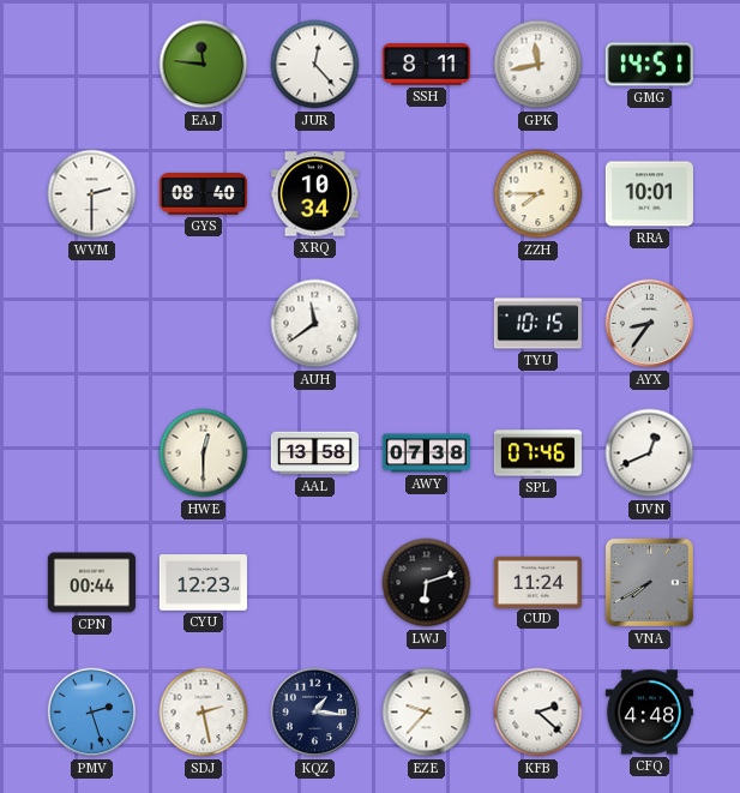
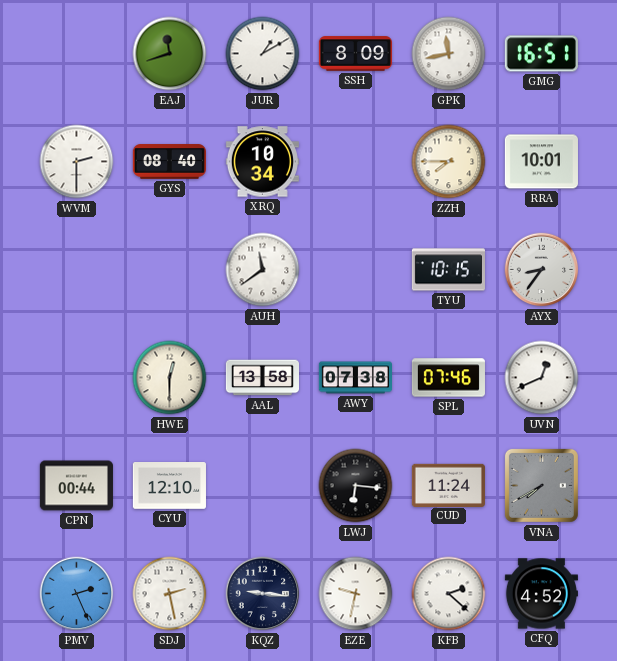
EAJ: 11:46 -> 11:42 (170, 54)
JUR: 12:23 -> 1:10 (263, 54)
SSH: 8:11 -> 8:09 (355, 54)
GMG: 14:51 -> 16:51 (541, 54)
CYU: 12:23 -> 12:10 (169, 486)
LWJ: 6:12 -> 6:16 (356, 486)
PMV: 2:27 -> 2:26 (77, 594)
KQZ: 1:16 -> 9:16 (263, 594)
EZE: 9:37 -> 9:32 (356, 594)
CFQ: 4:48 -> 4:52 (541, 594)
